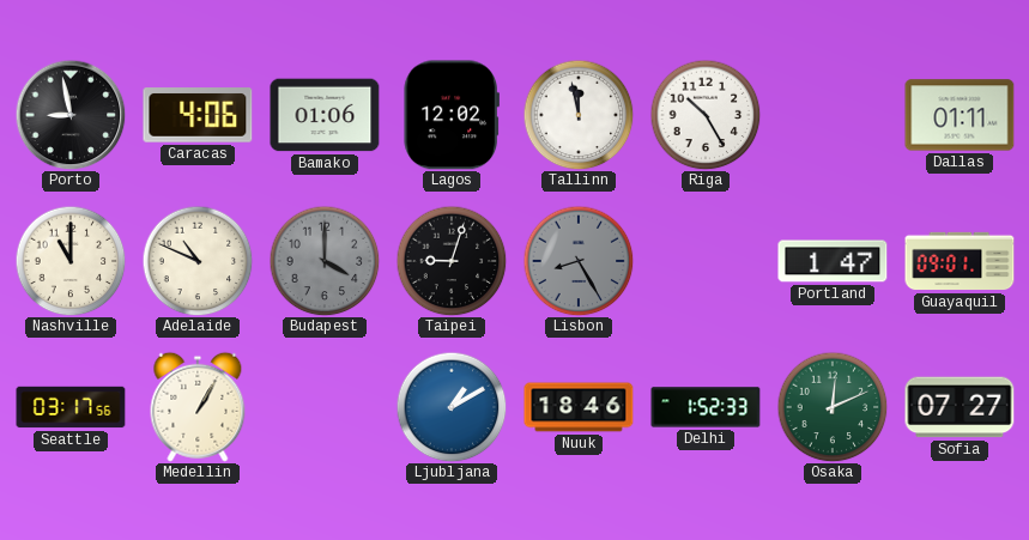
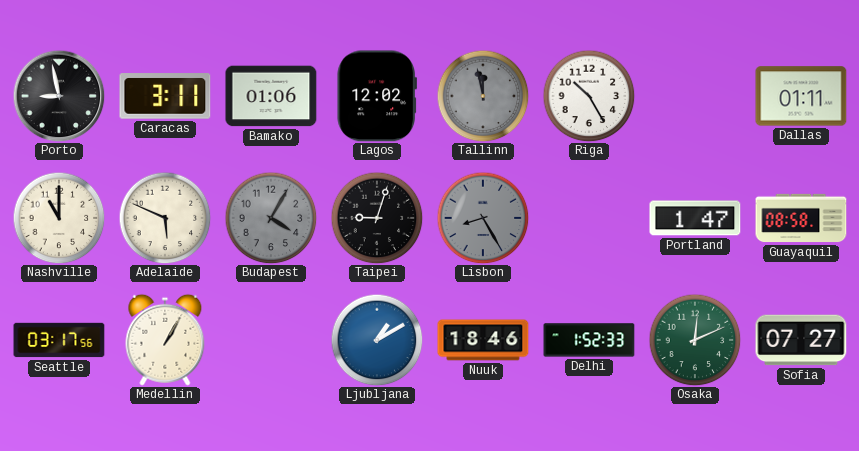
Caracas: 4:06 -> 3:11 (165, 96)
Tallinn dial: white -> grey (483, 96)
Adelaide: 10:49 -> 5:49 (165, 218)
Budapest: 4:00 -> 4:05 (271, 218)
Guayaquil: 09:01 -> 08:58 (801, 218)
